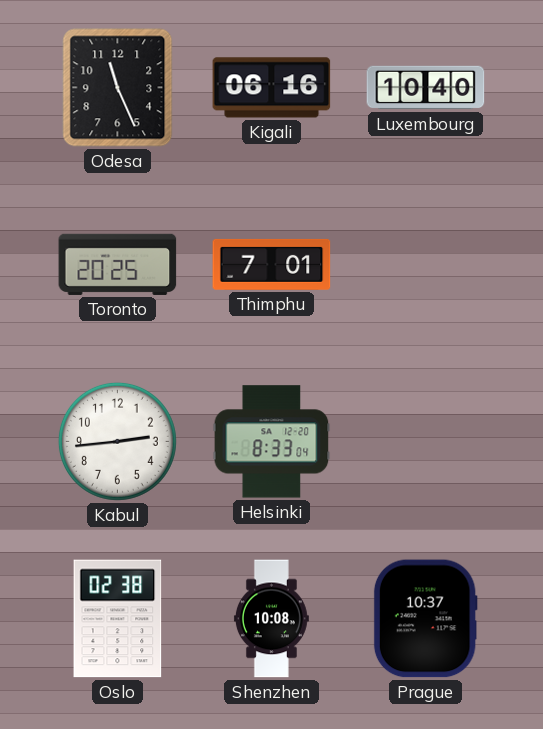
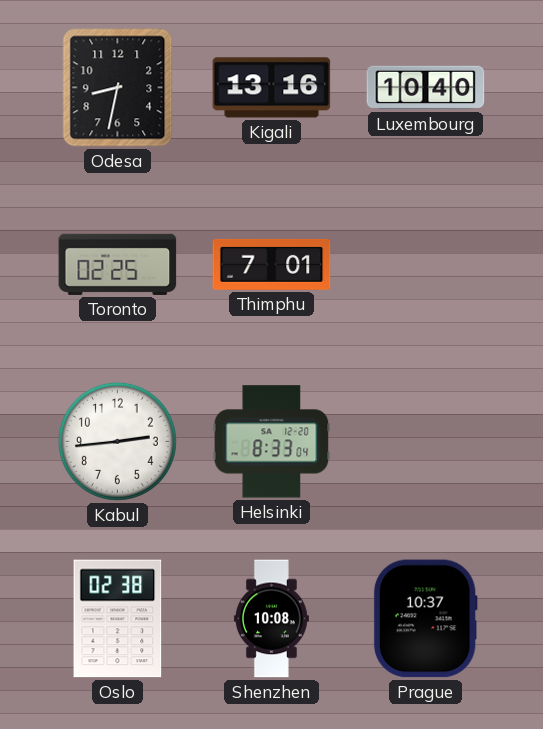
Odesa: 11:26 -> 8:32 (118, 88)
Kigali: 06:16 -> 13:16 (272, 88)
Toronto: 20:25 -> 02:25 (118, 264)
